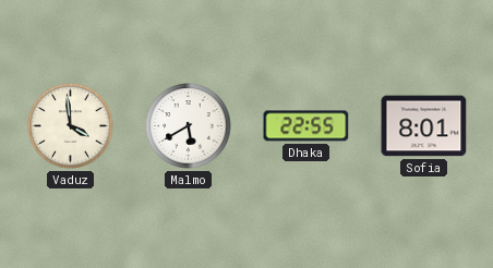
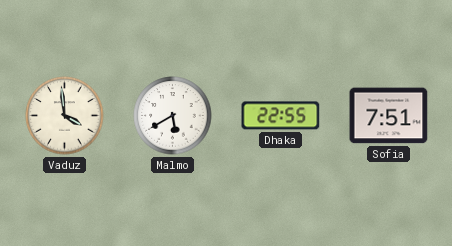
Sofia: 8:01 -> 7:51 (389, 116)
